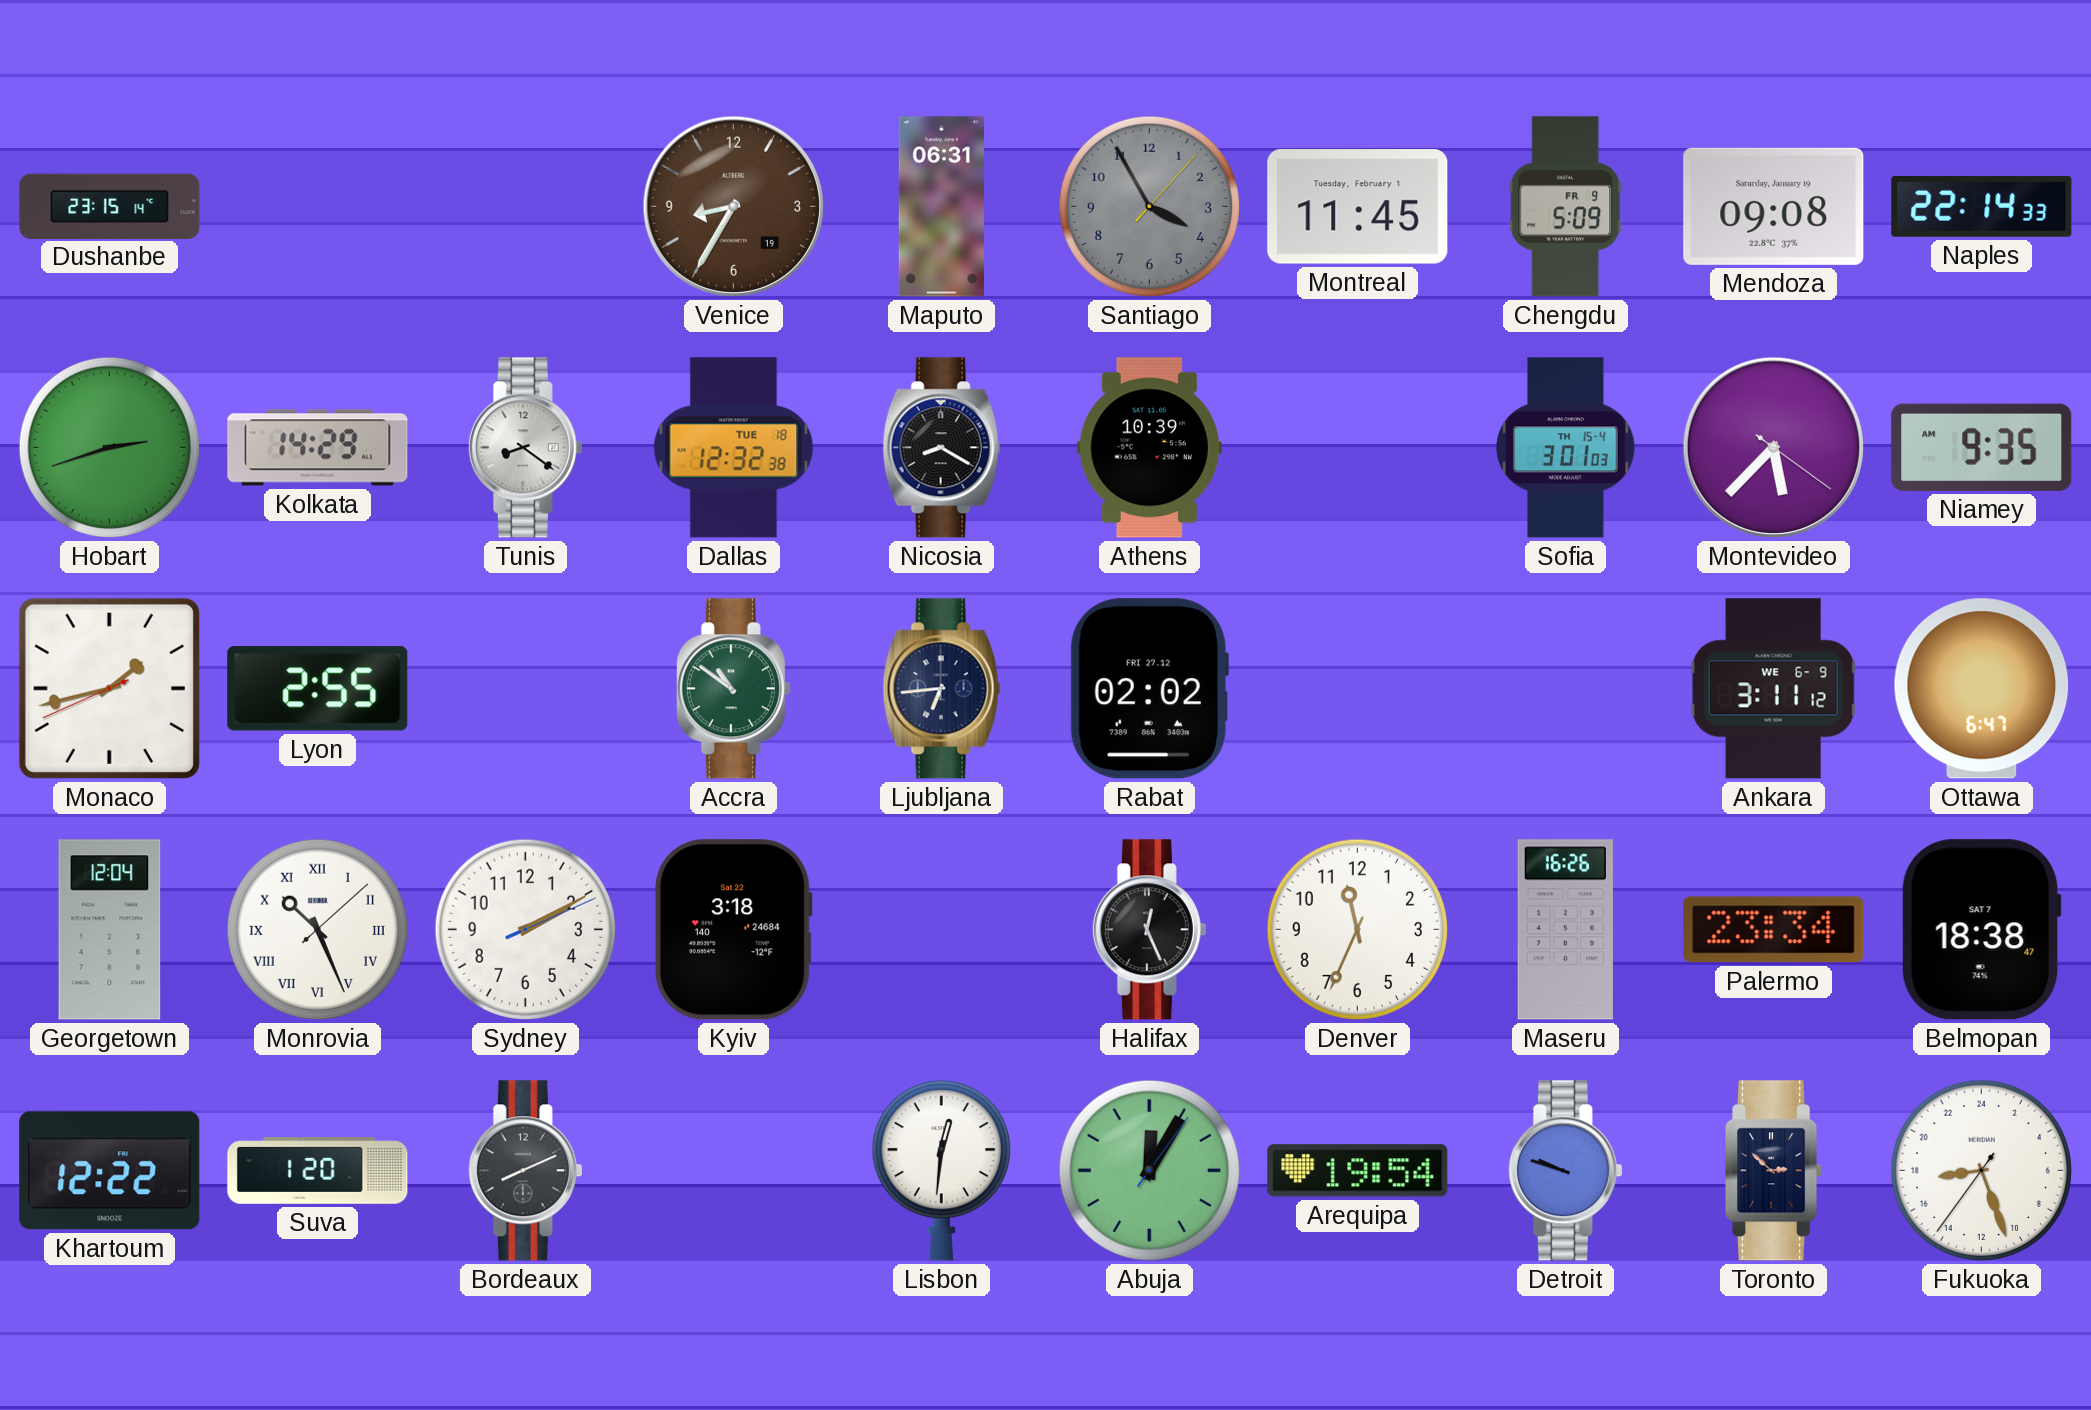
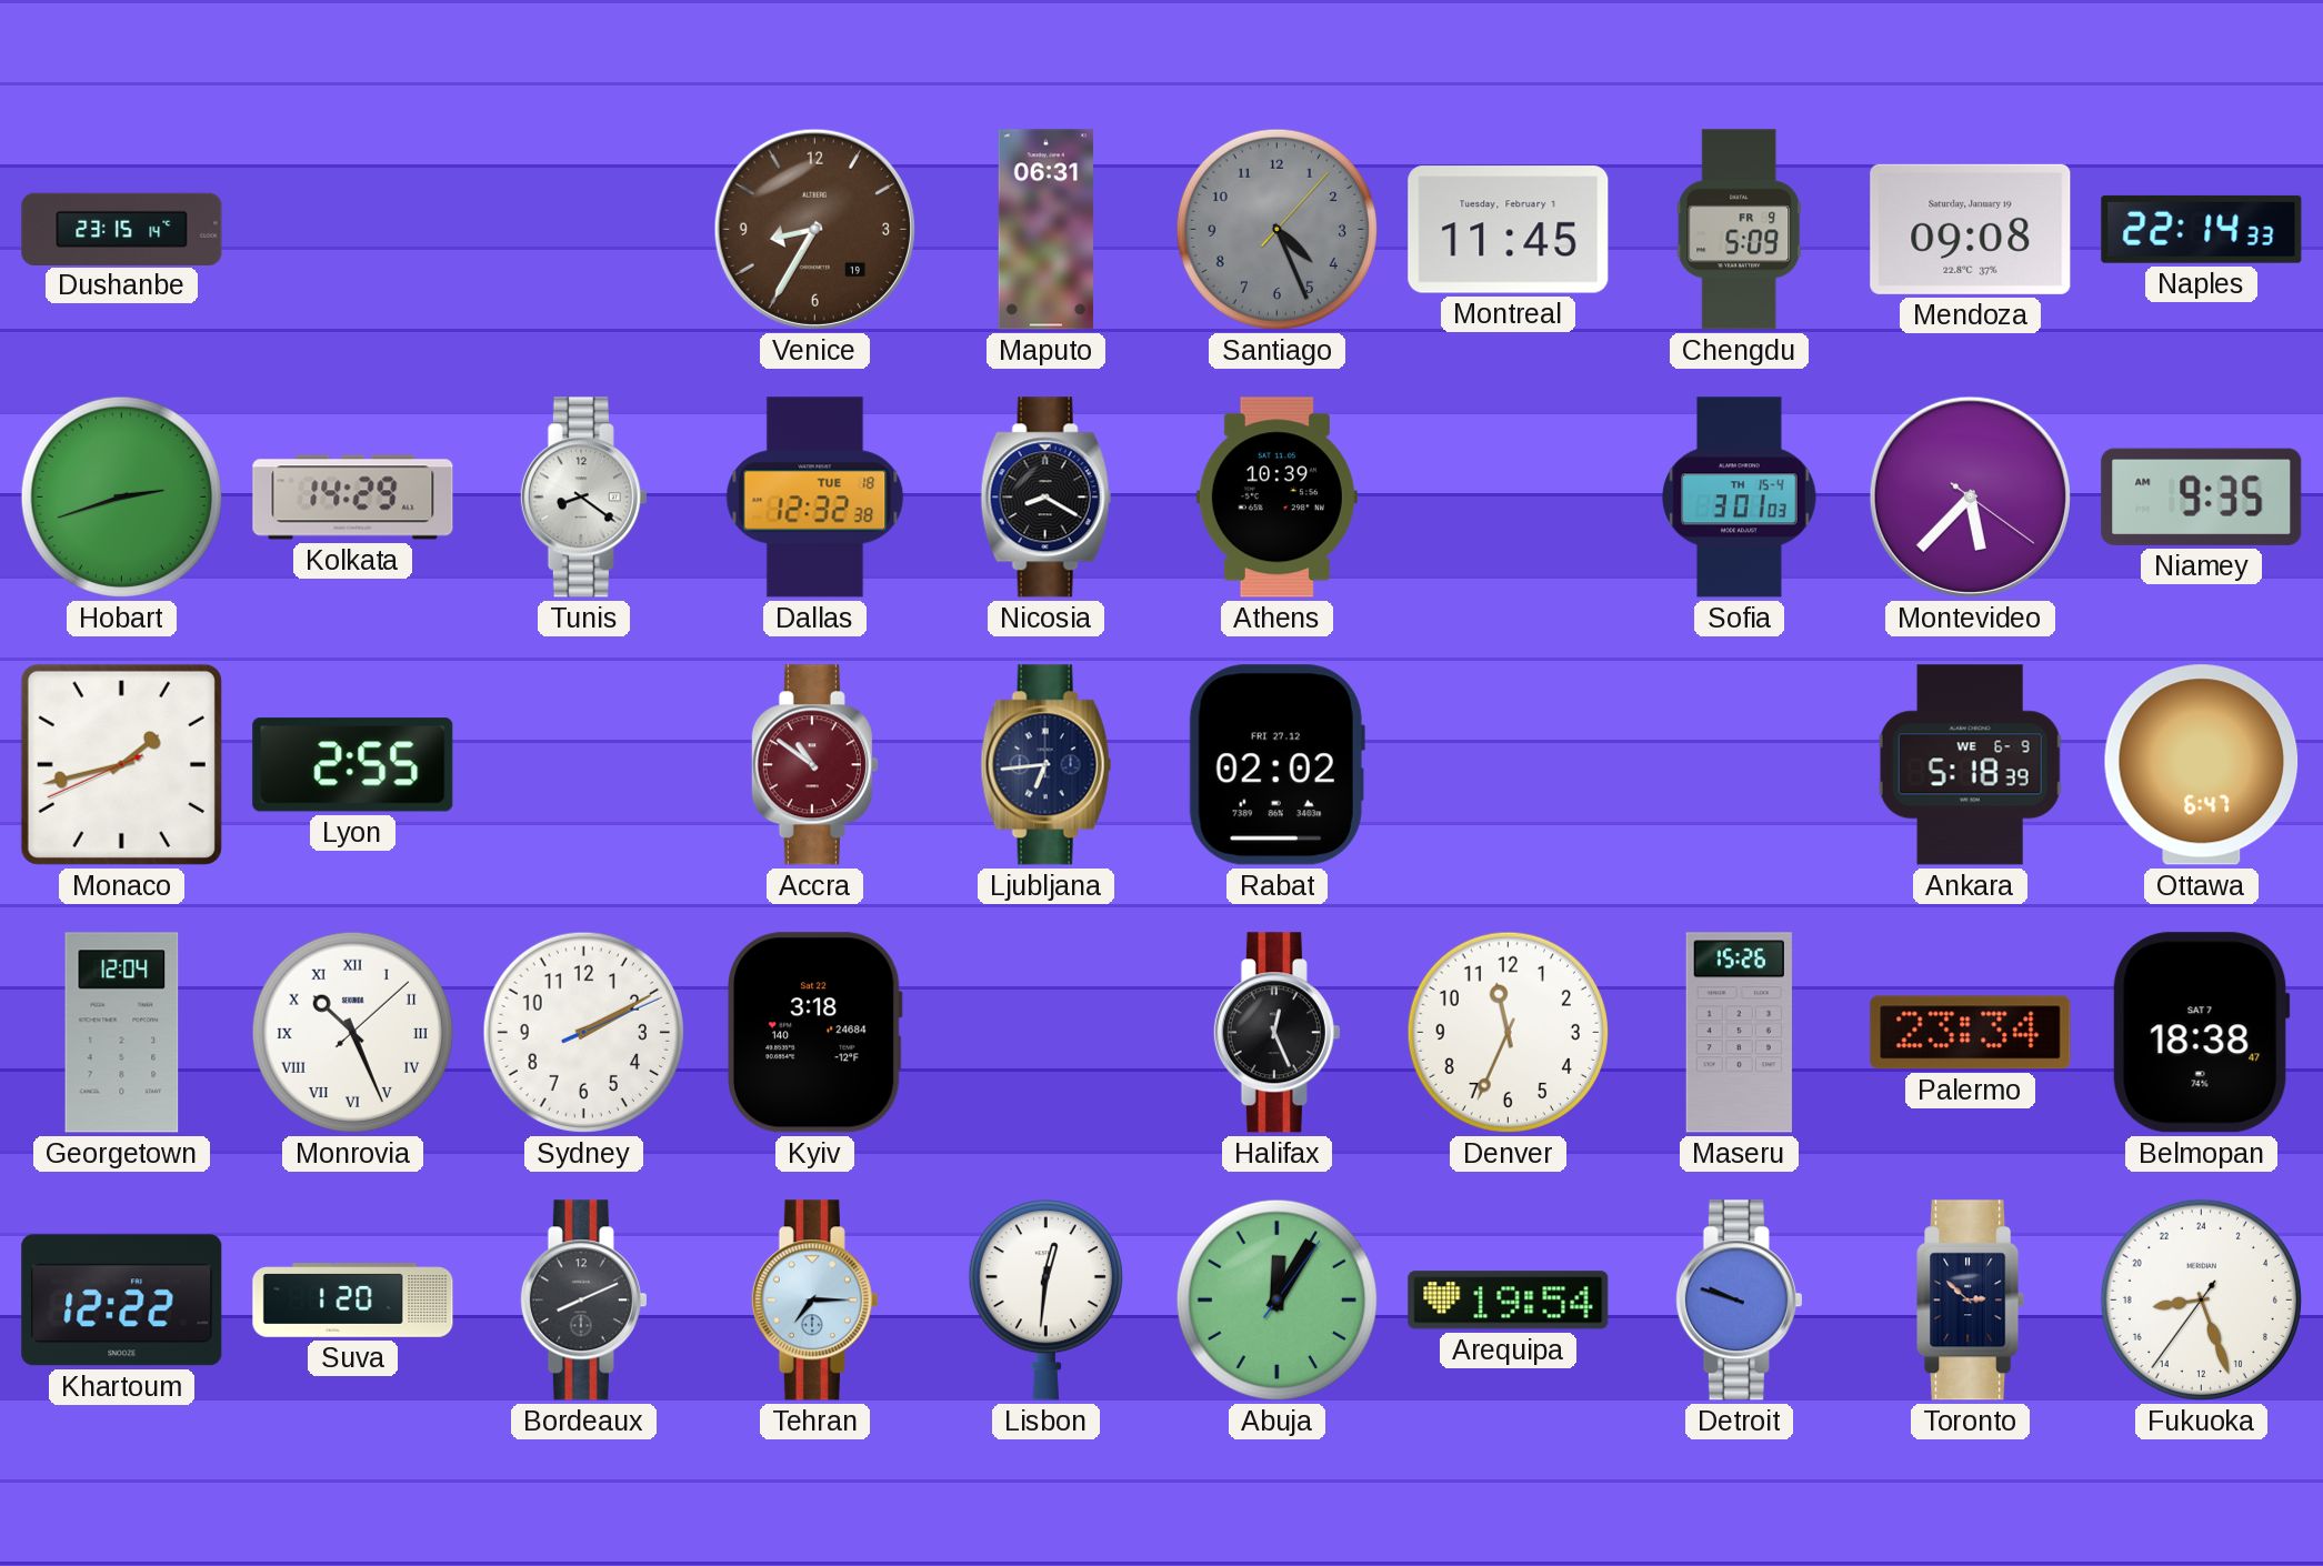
Santiago: 3:55 -> 4:26 (1276, 229)
Accra dial: green -> burgundy (814, 765)
Ankara: 3:11 -> 5:18 (1971, 765)
Maseru: 16:26 -> 15:26 (1739, 1033)
Tehran: none -> 7:15 (814, 1301)
